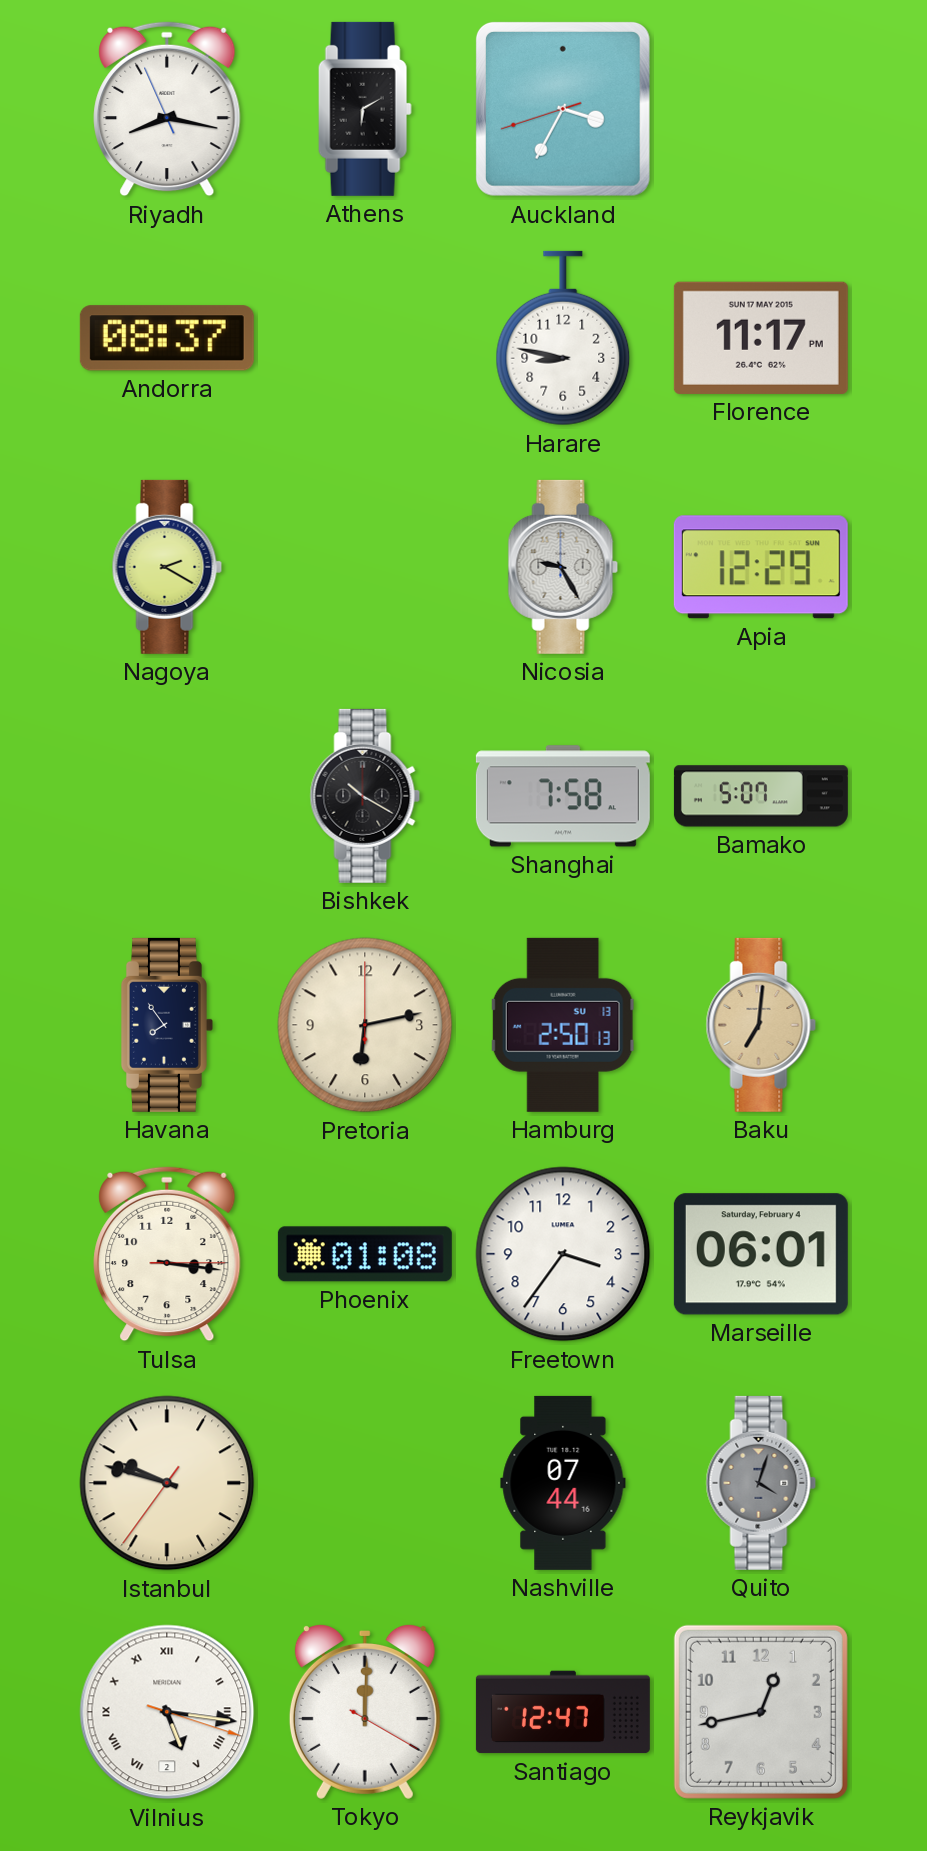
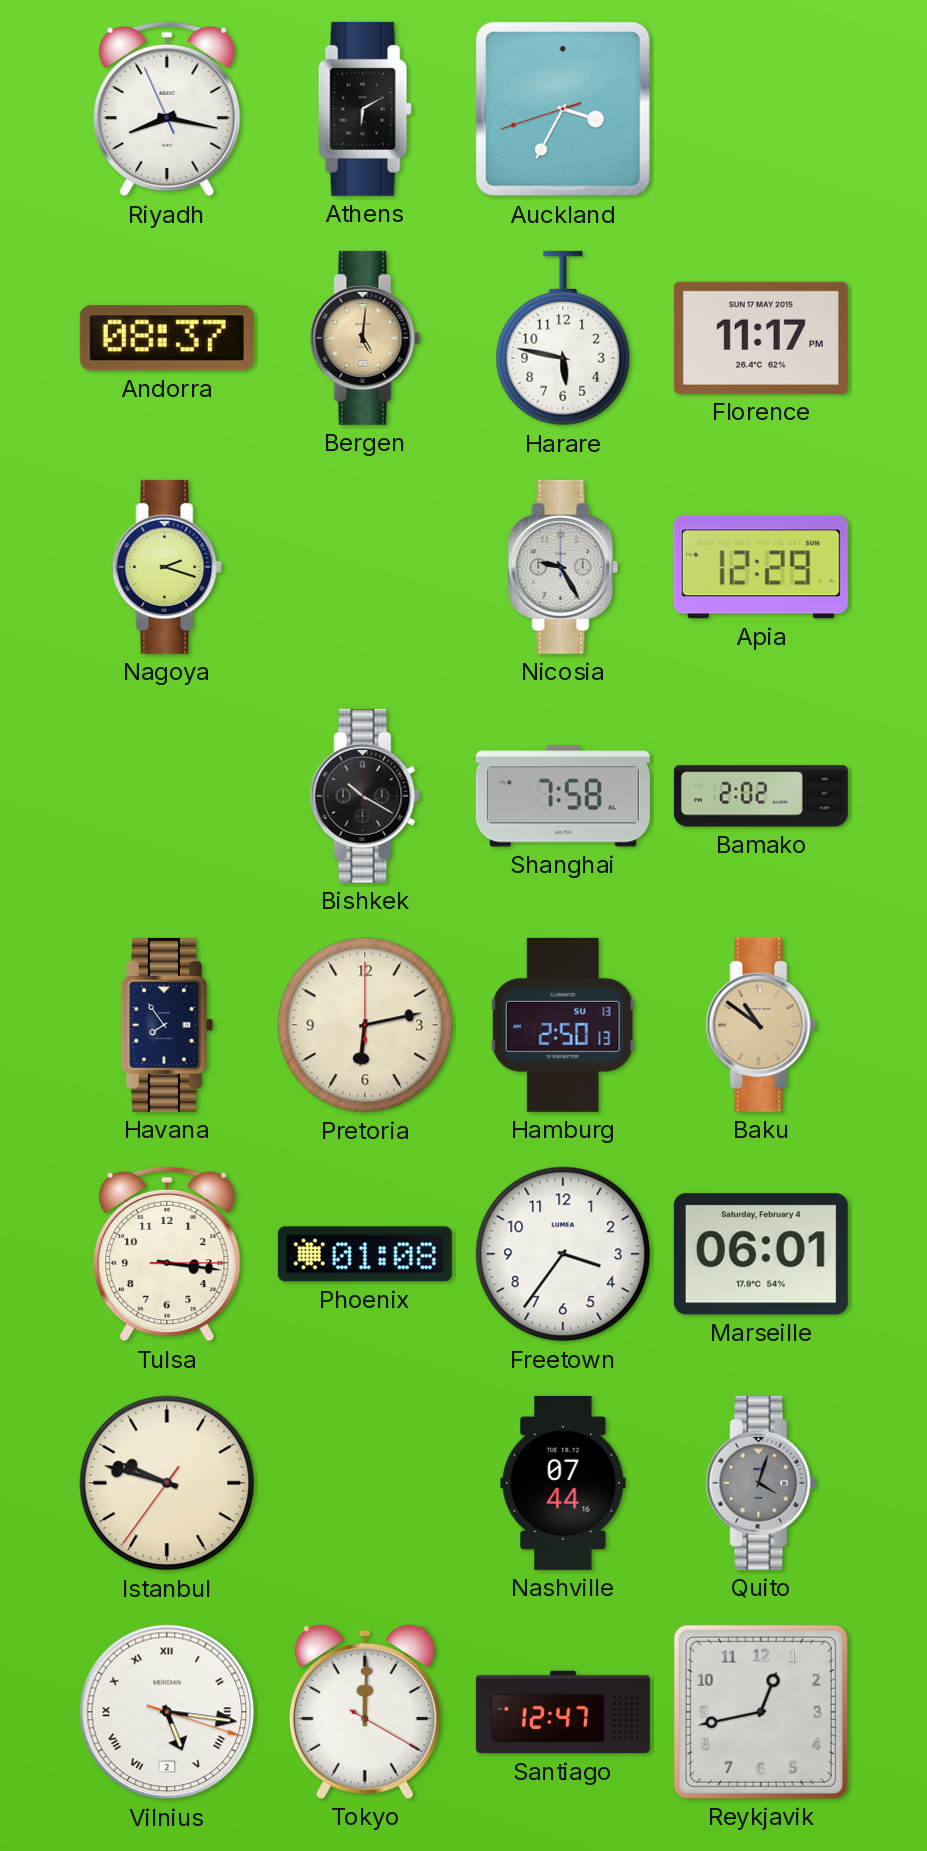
Bergen: none -> 5:01 (365, 338)
Harare: 8:47 -> 5:47 (563, 338)
Nagoya: 2:20 -> 2:18 (167, 567)
Bamako: 5:07 -> 2:02 (761, 796)
Baku: 7:01 -> 10:51 (761, 1025)
